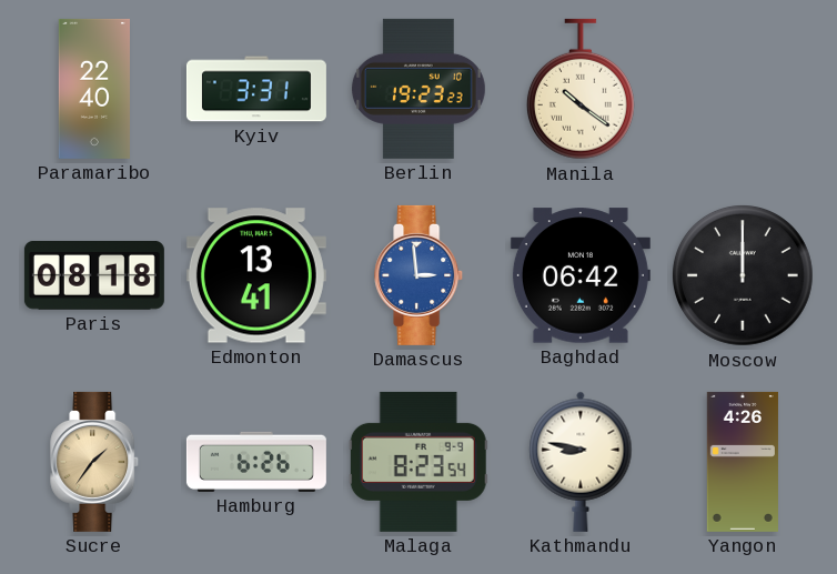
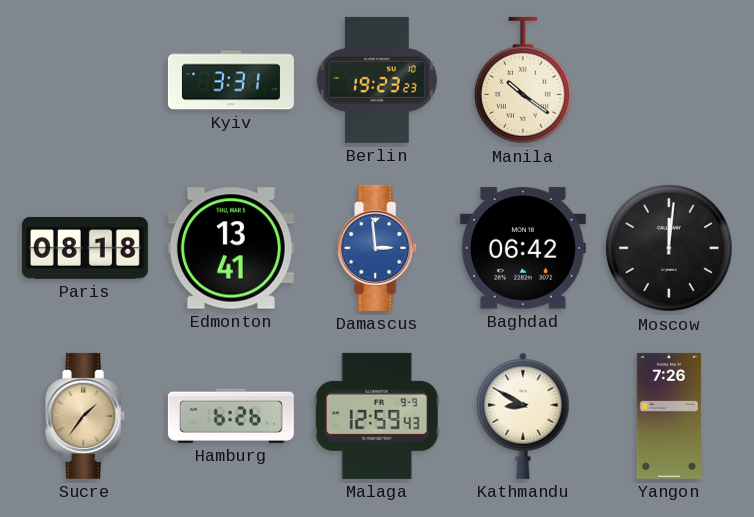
Paramaribo: 22:40 -> none (94, 89)
Moscow: 12:00 -> 12:01 (669, 248)
Malaga: 8:23 -> 12:59 (377, 416)
Kathmandu: 8:47 -> 8:50 (523, 416)
Yangon: 4:26 -> 7:26 (669, 416)
